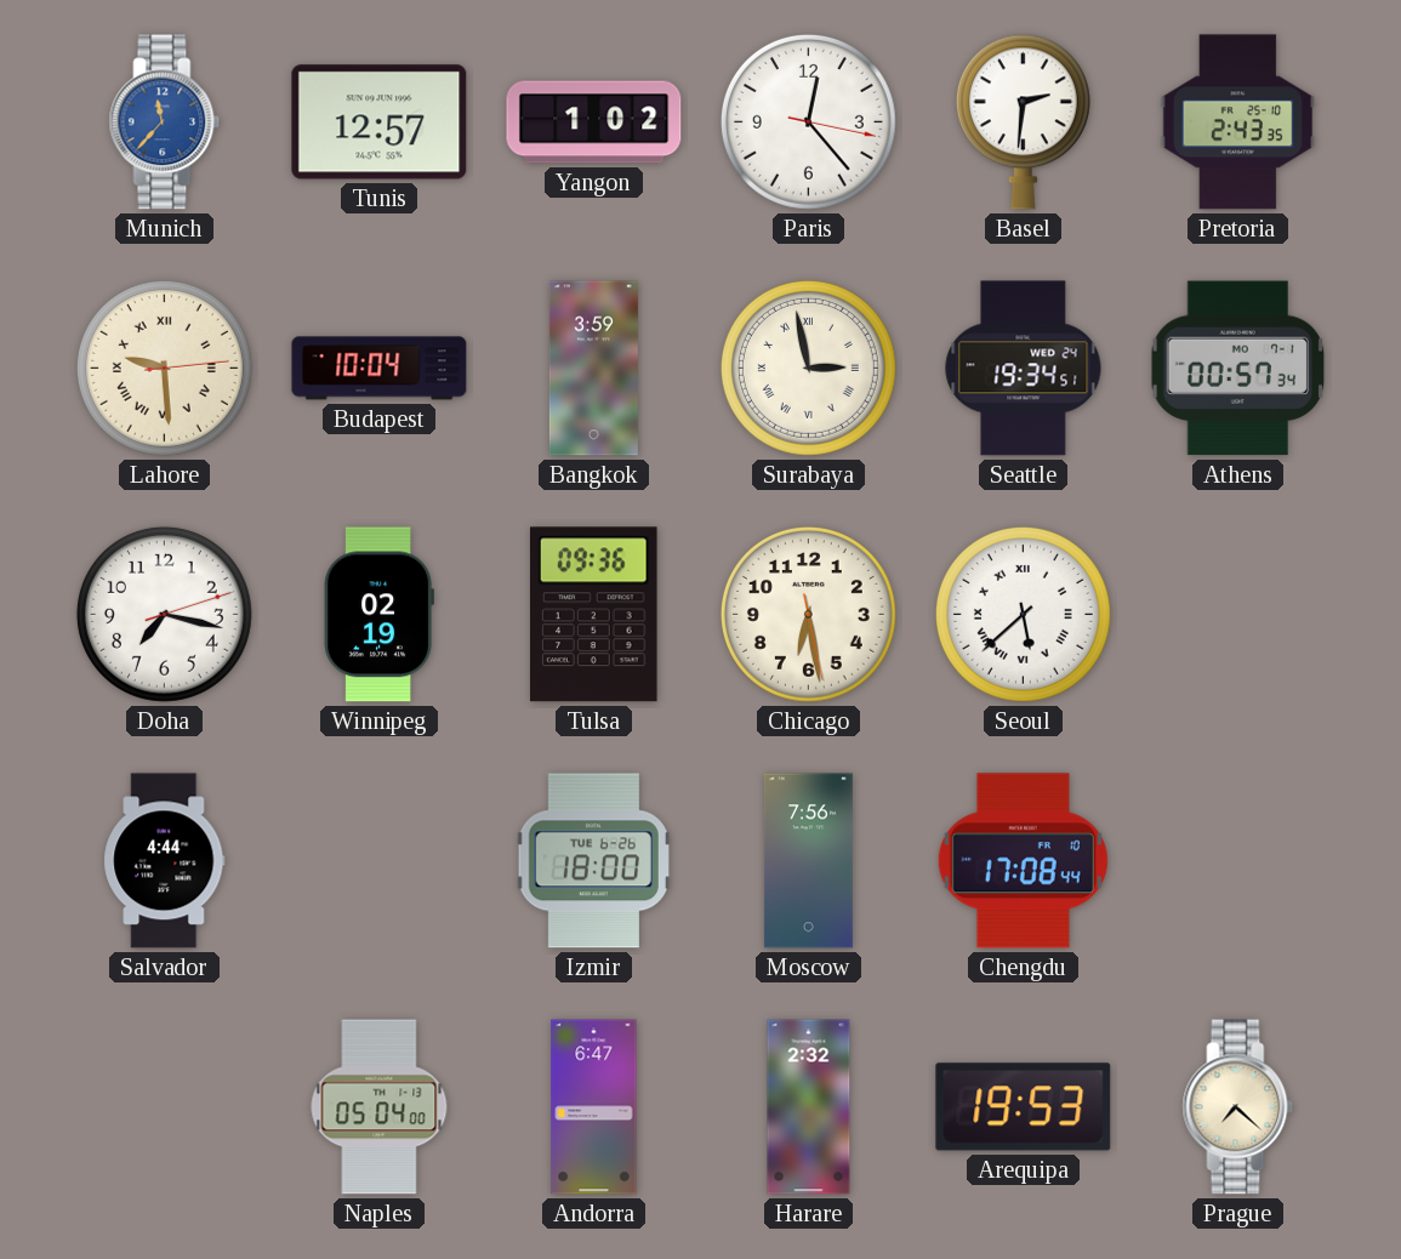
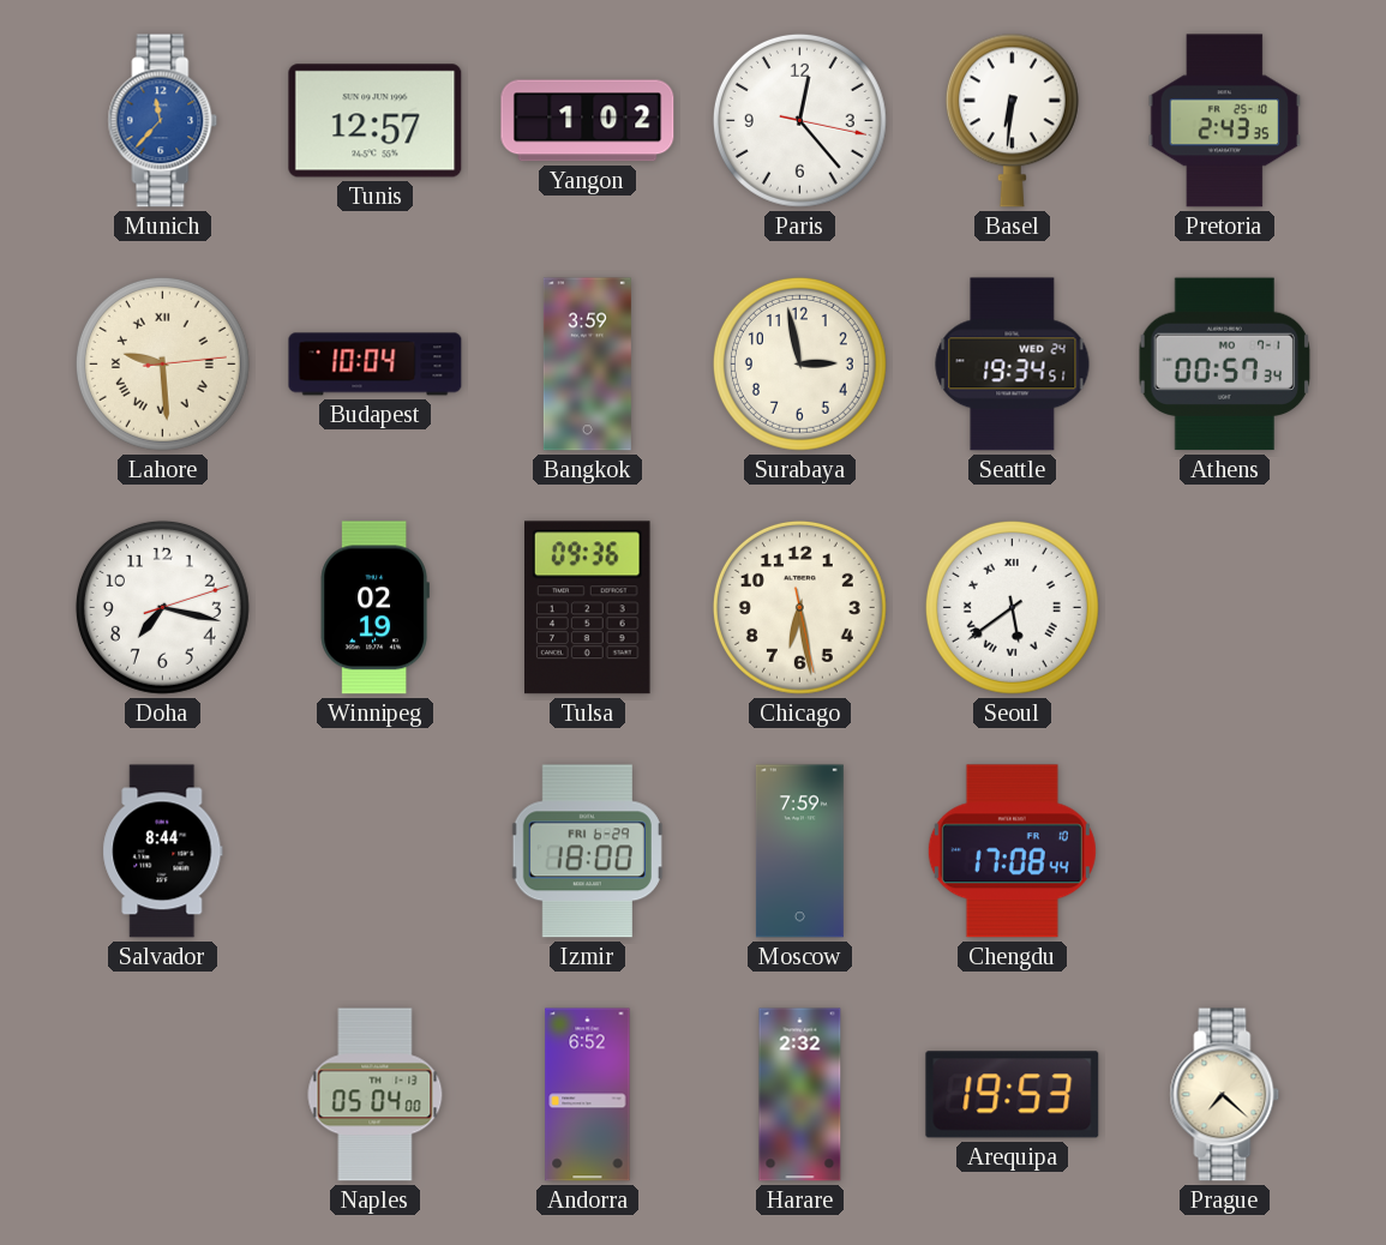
Basel: 2:31 -> 6:31 (1012, 120)
Surabaya numerals: Roman -> Arabic (799, 363)
Seoul: 5:38 -> 5:39 (1012, 607)
Salvador: 4:44 -> 8:44 (163, 852)
Izmir date: TUE 6-26 -> FRI 6-29 (587, 852)
Moscow: 7:56 -> 7:59 (799, 852)
Andorra: 6:47 -> 6:52 (588, 1095)
